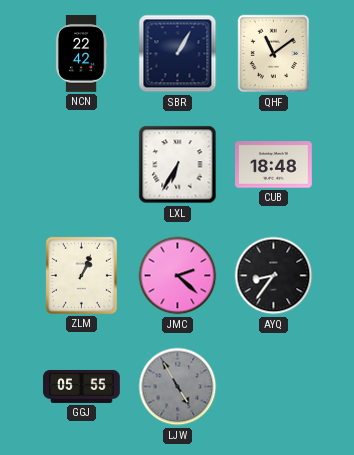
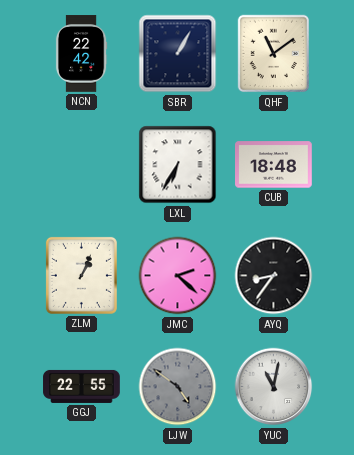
GGJ: 05:55 -> 22:55 (82, 386)
LJW: 4:55 -> 4:51 (178, 387)
YUC: none -> 11:02 (274, 387)
